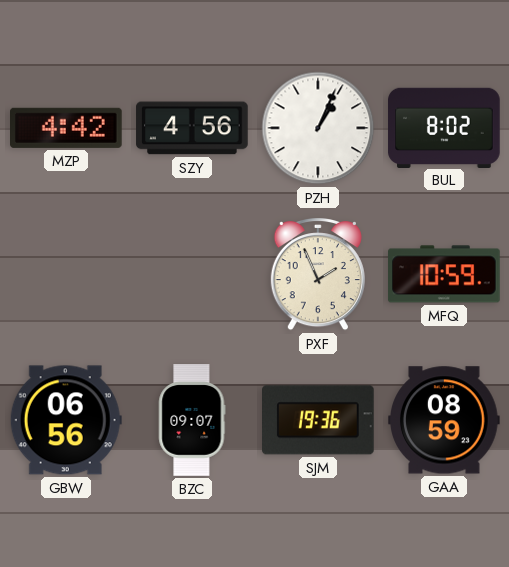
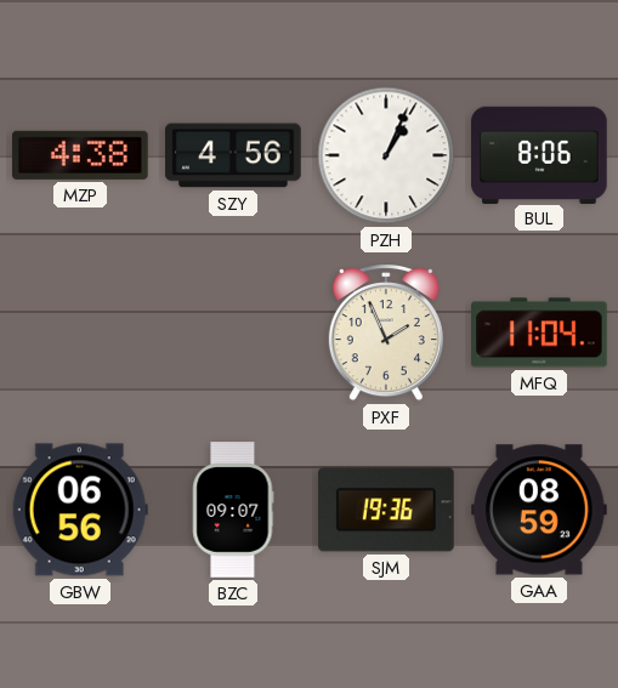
MZP: 4:42 -> 4:38 (81, 155)
BUL: 8:02 -> 8:06 (539, 154)
MFQ: 10:59 -> 11:04 (539, 332)
